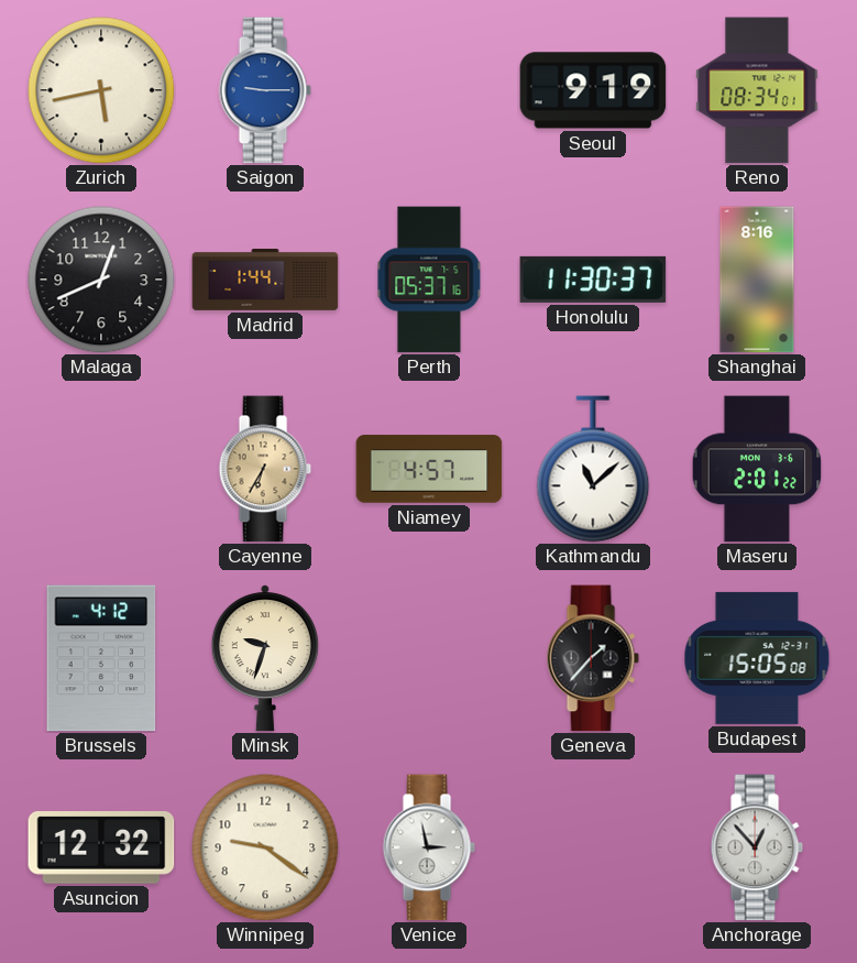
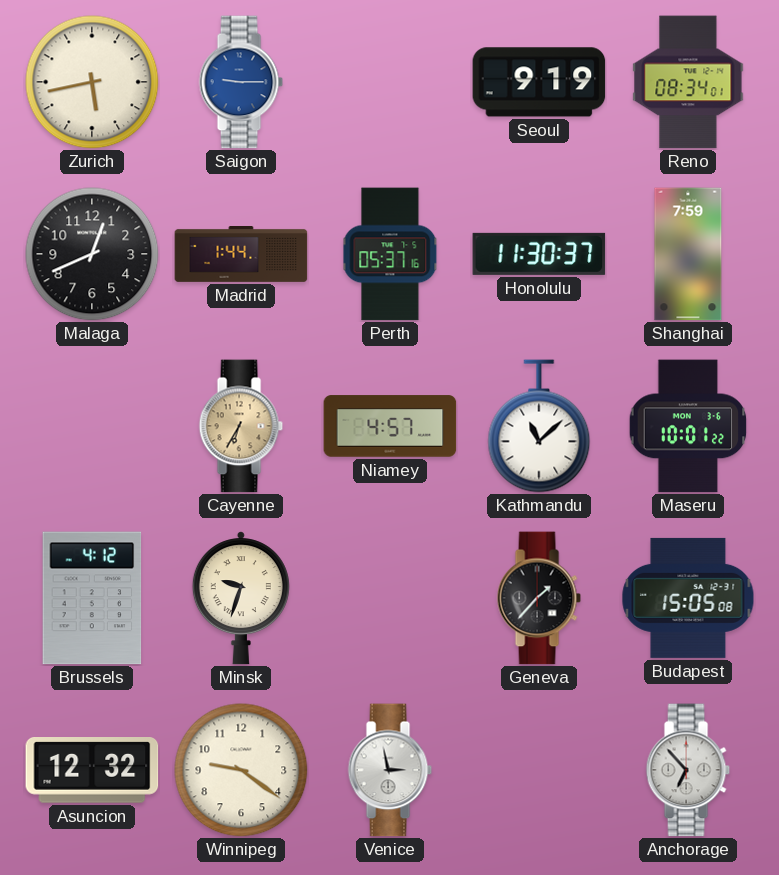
Shanghai: 8:16 -> 7:59 (688, 254)
Maseru: 2:01 -> 10:01 (688, 426)
Anchorage: 12:53 -> 6:53 (688, 770)
